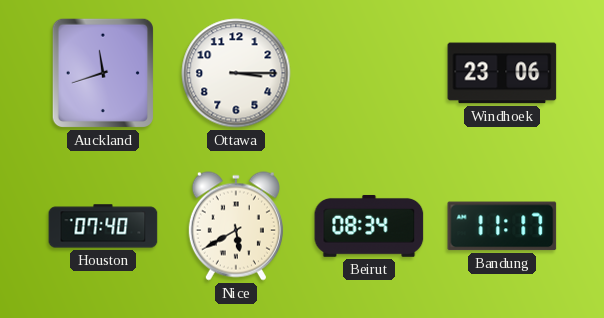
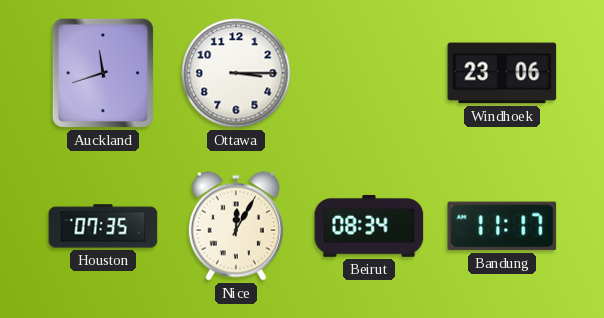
Houston: 07:40 -> 07:35 (103, 226)
Nice: 5:40 -> 12:05 (236, 226)
